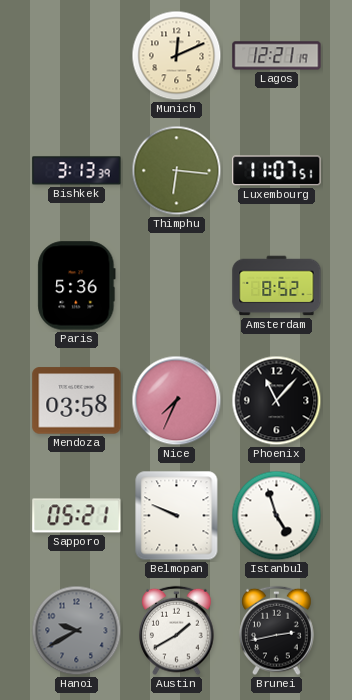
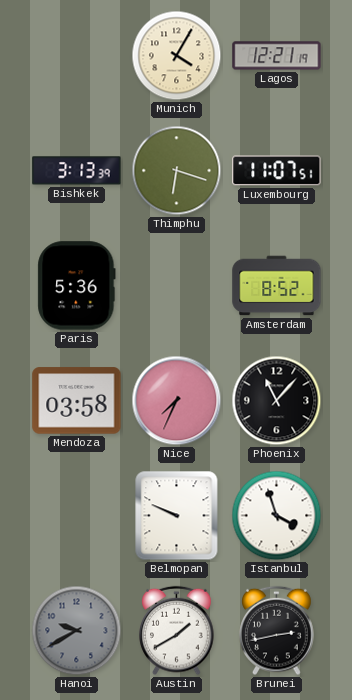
Munich: 12:11 -> 4:05 (177, 56)
Thimphu: 6:16 -> 6:18 (177, 171)
Sapporo: 05:21 -> none (77, 516)
Istanbul: 4:57 -> 3:57 (277, 516)
